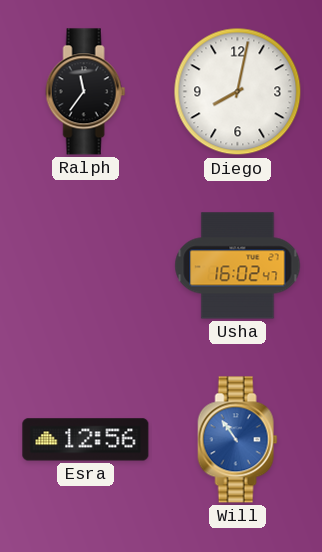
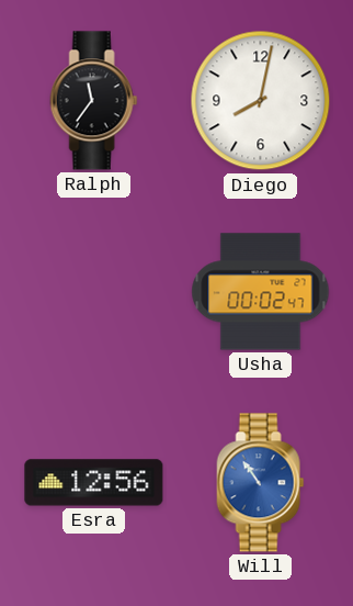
Usha: 16:02 -> 00:02 (261, 292)
